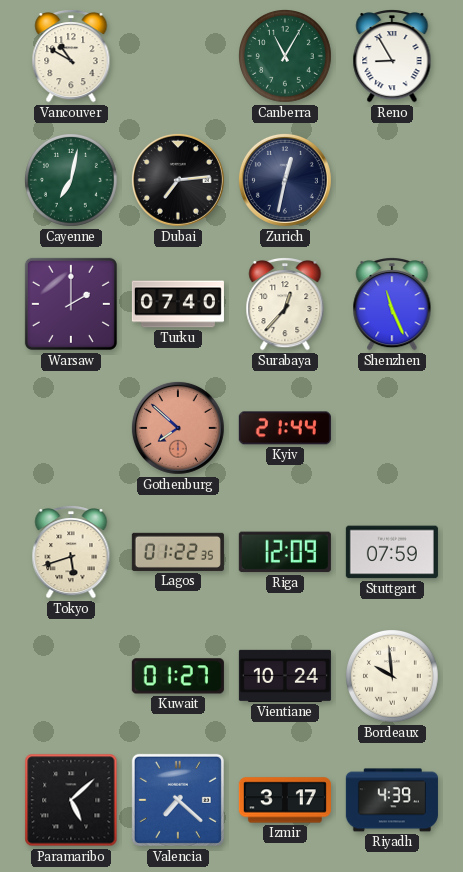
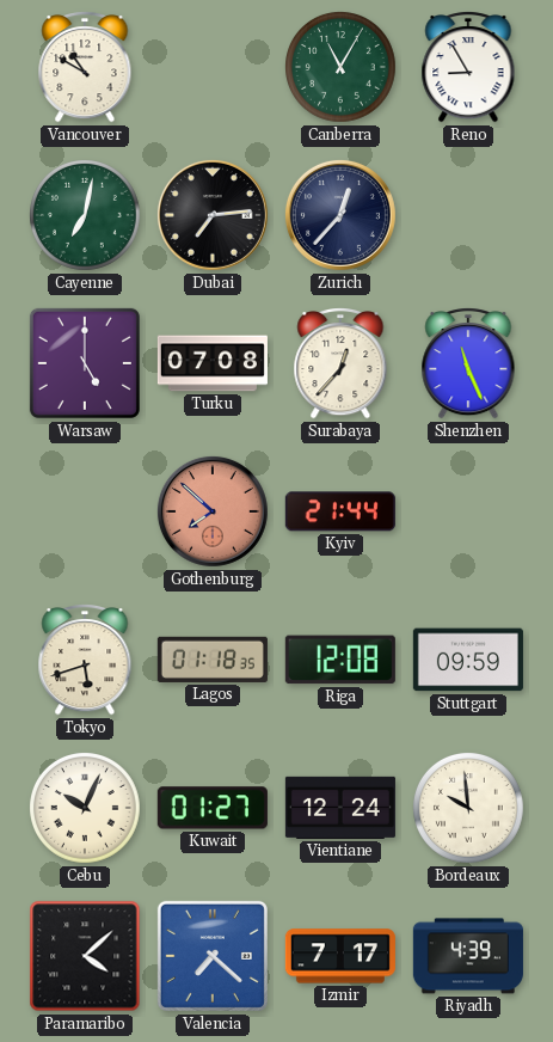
Zurich: 12:32 -> 12:37 (340, 215)
Warsaw: 2:00 -> 5:00 (85, 363)
Turku: 07:40 -> 07:08 (213, 363)
Lagos: 01:22 -> 01:18 (213, 660)
Riga: 12:09 -> 12:08 (340, 660)
Stuttgart: 07:59 -> 09:59 (468, 660)
Cebu: none -> 10:04 (86, 809)
Vientiane: 10:24 -> 12:24 (340, 808)
Paramaribo: 5:08 -> 4:08 (85, 956)
Izmir: 3:17 -> 7:17 (340, 956)
